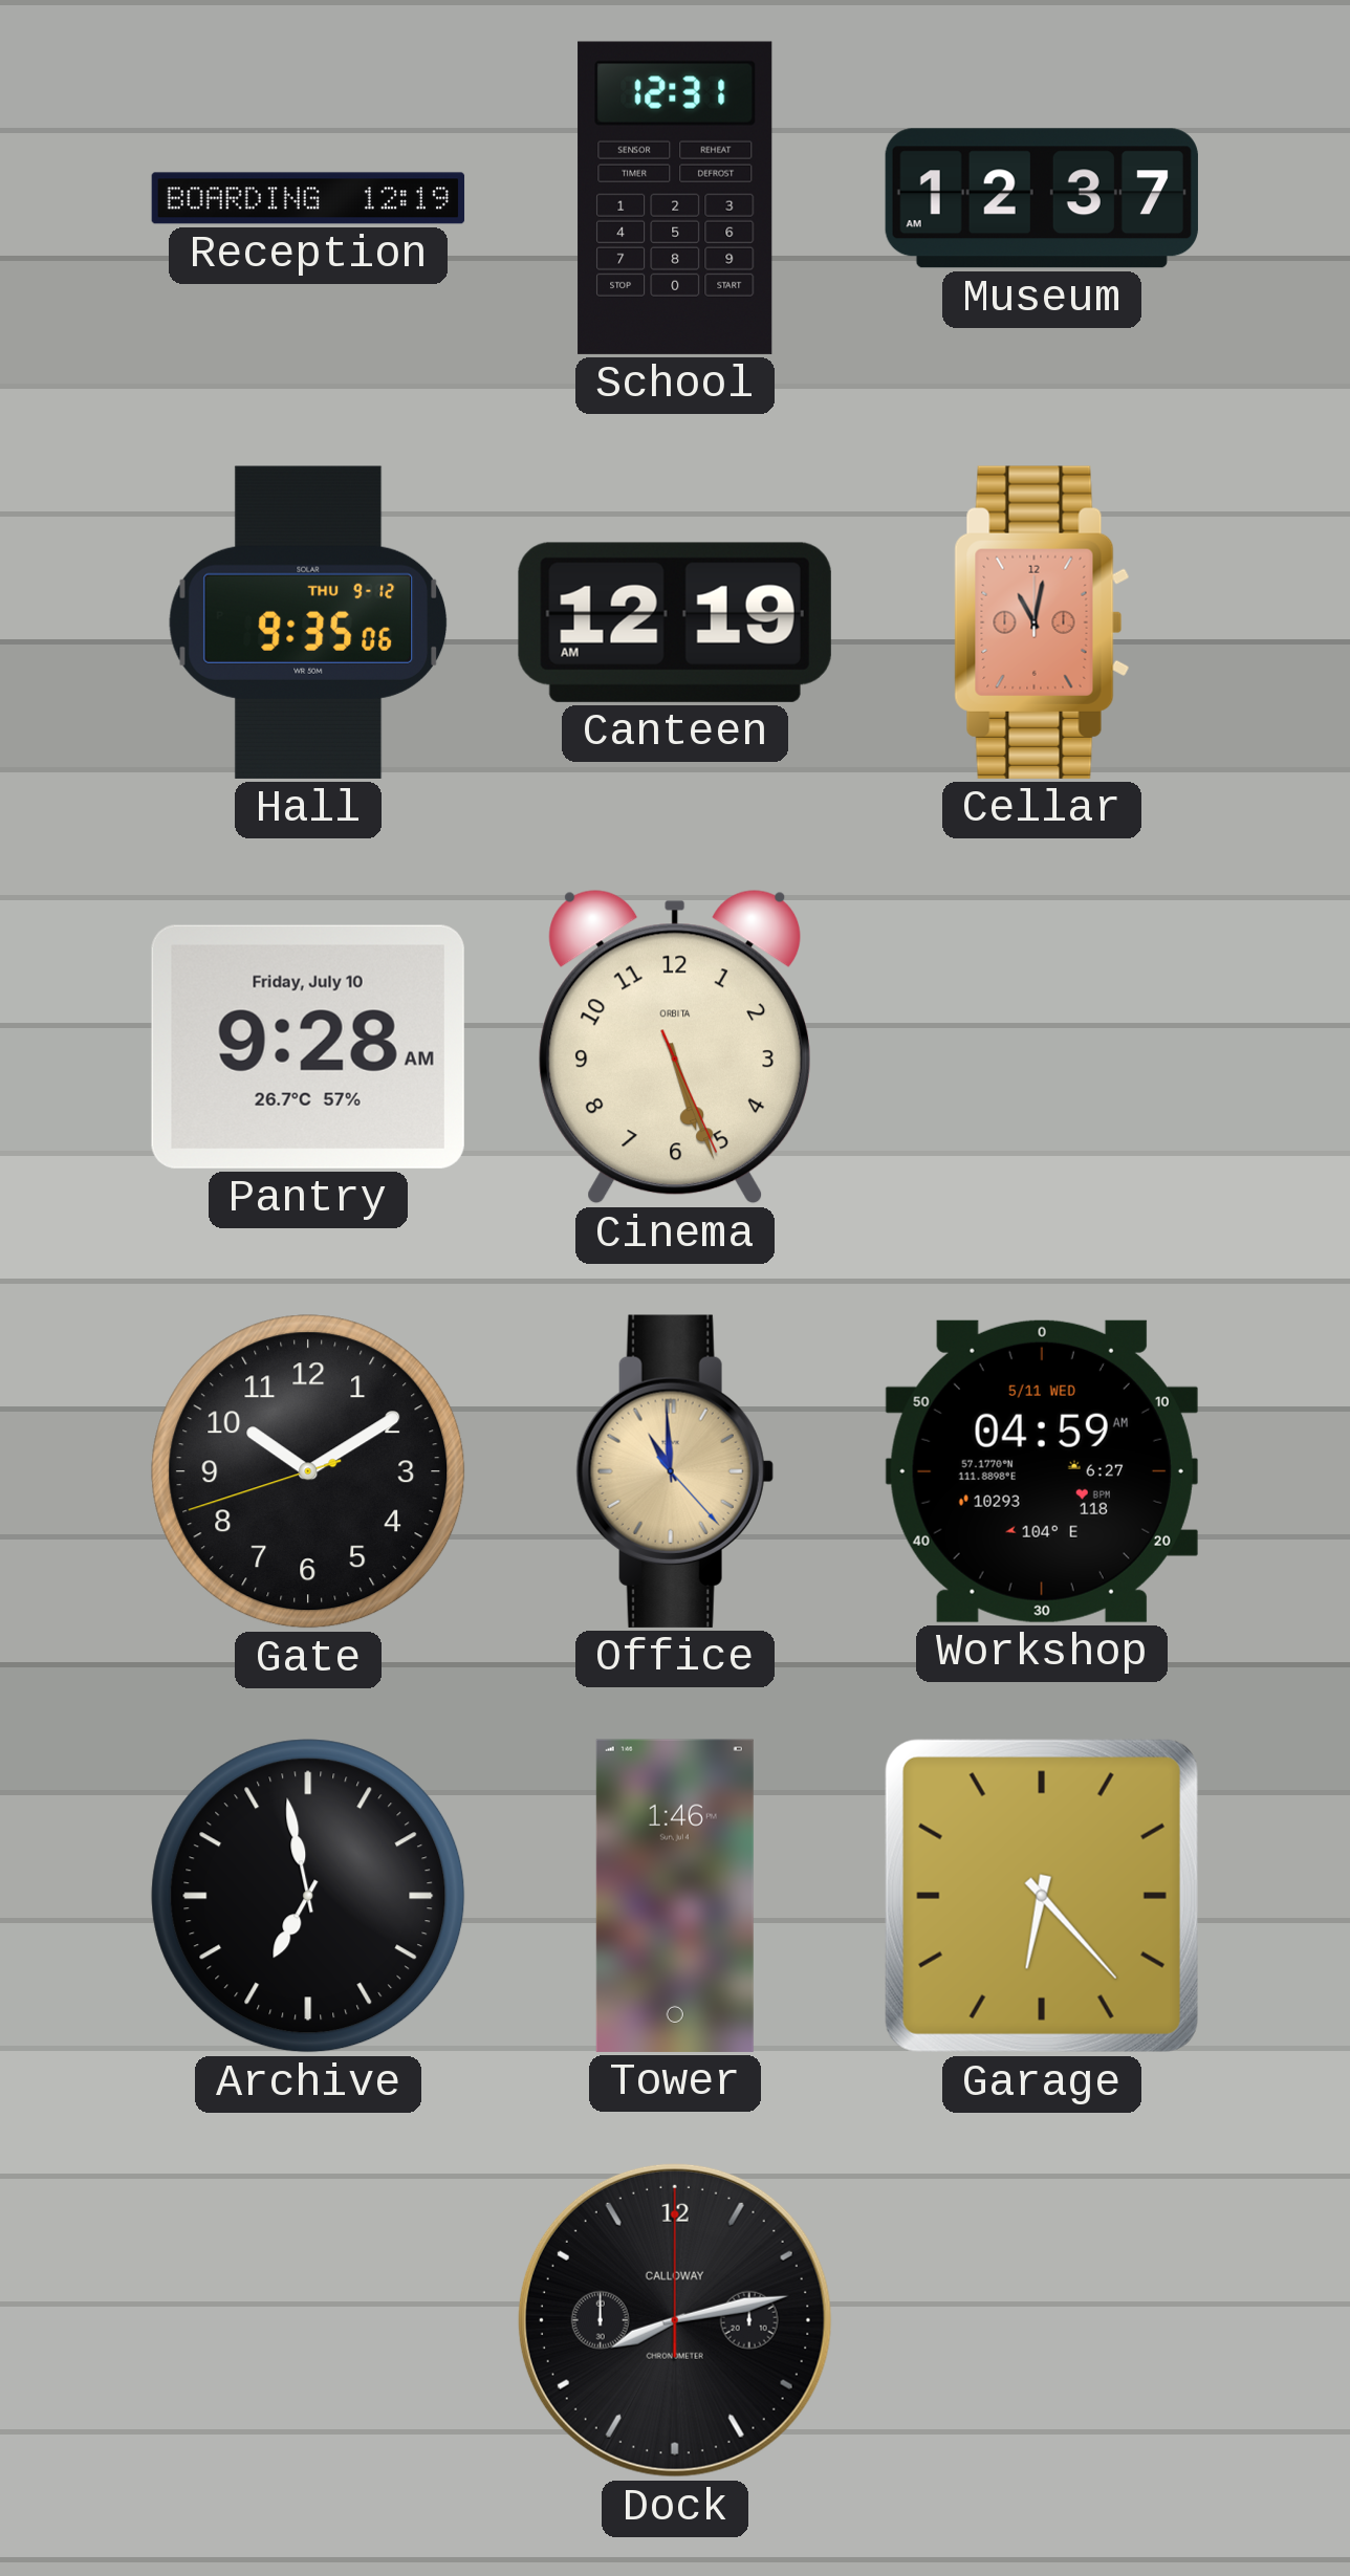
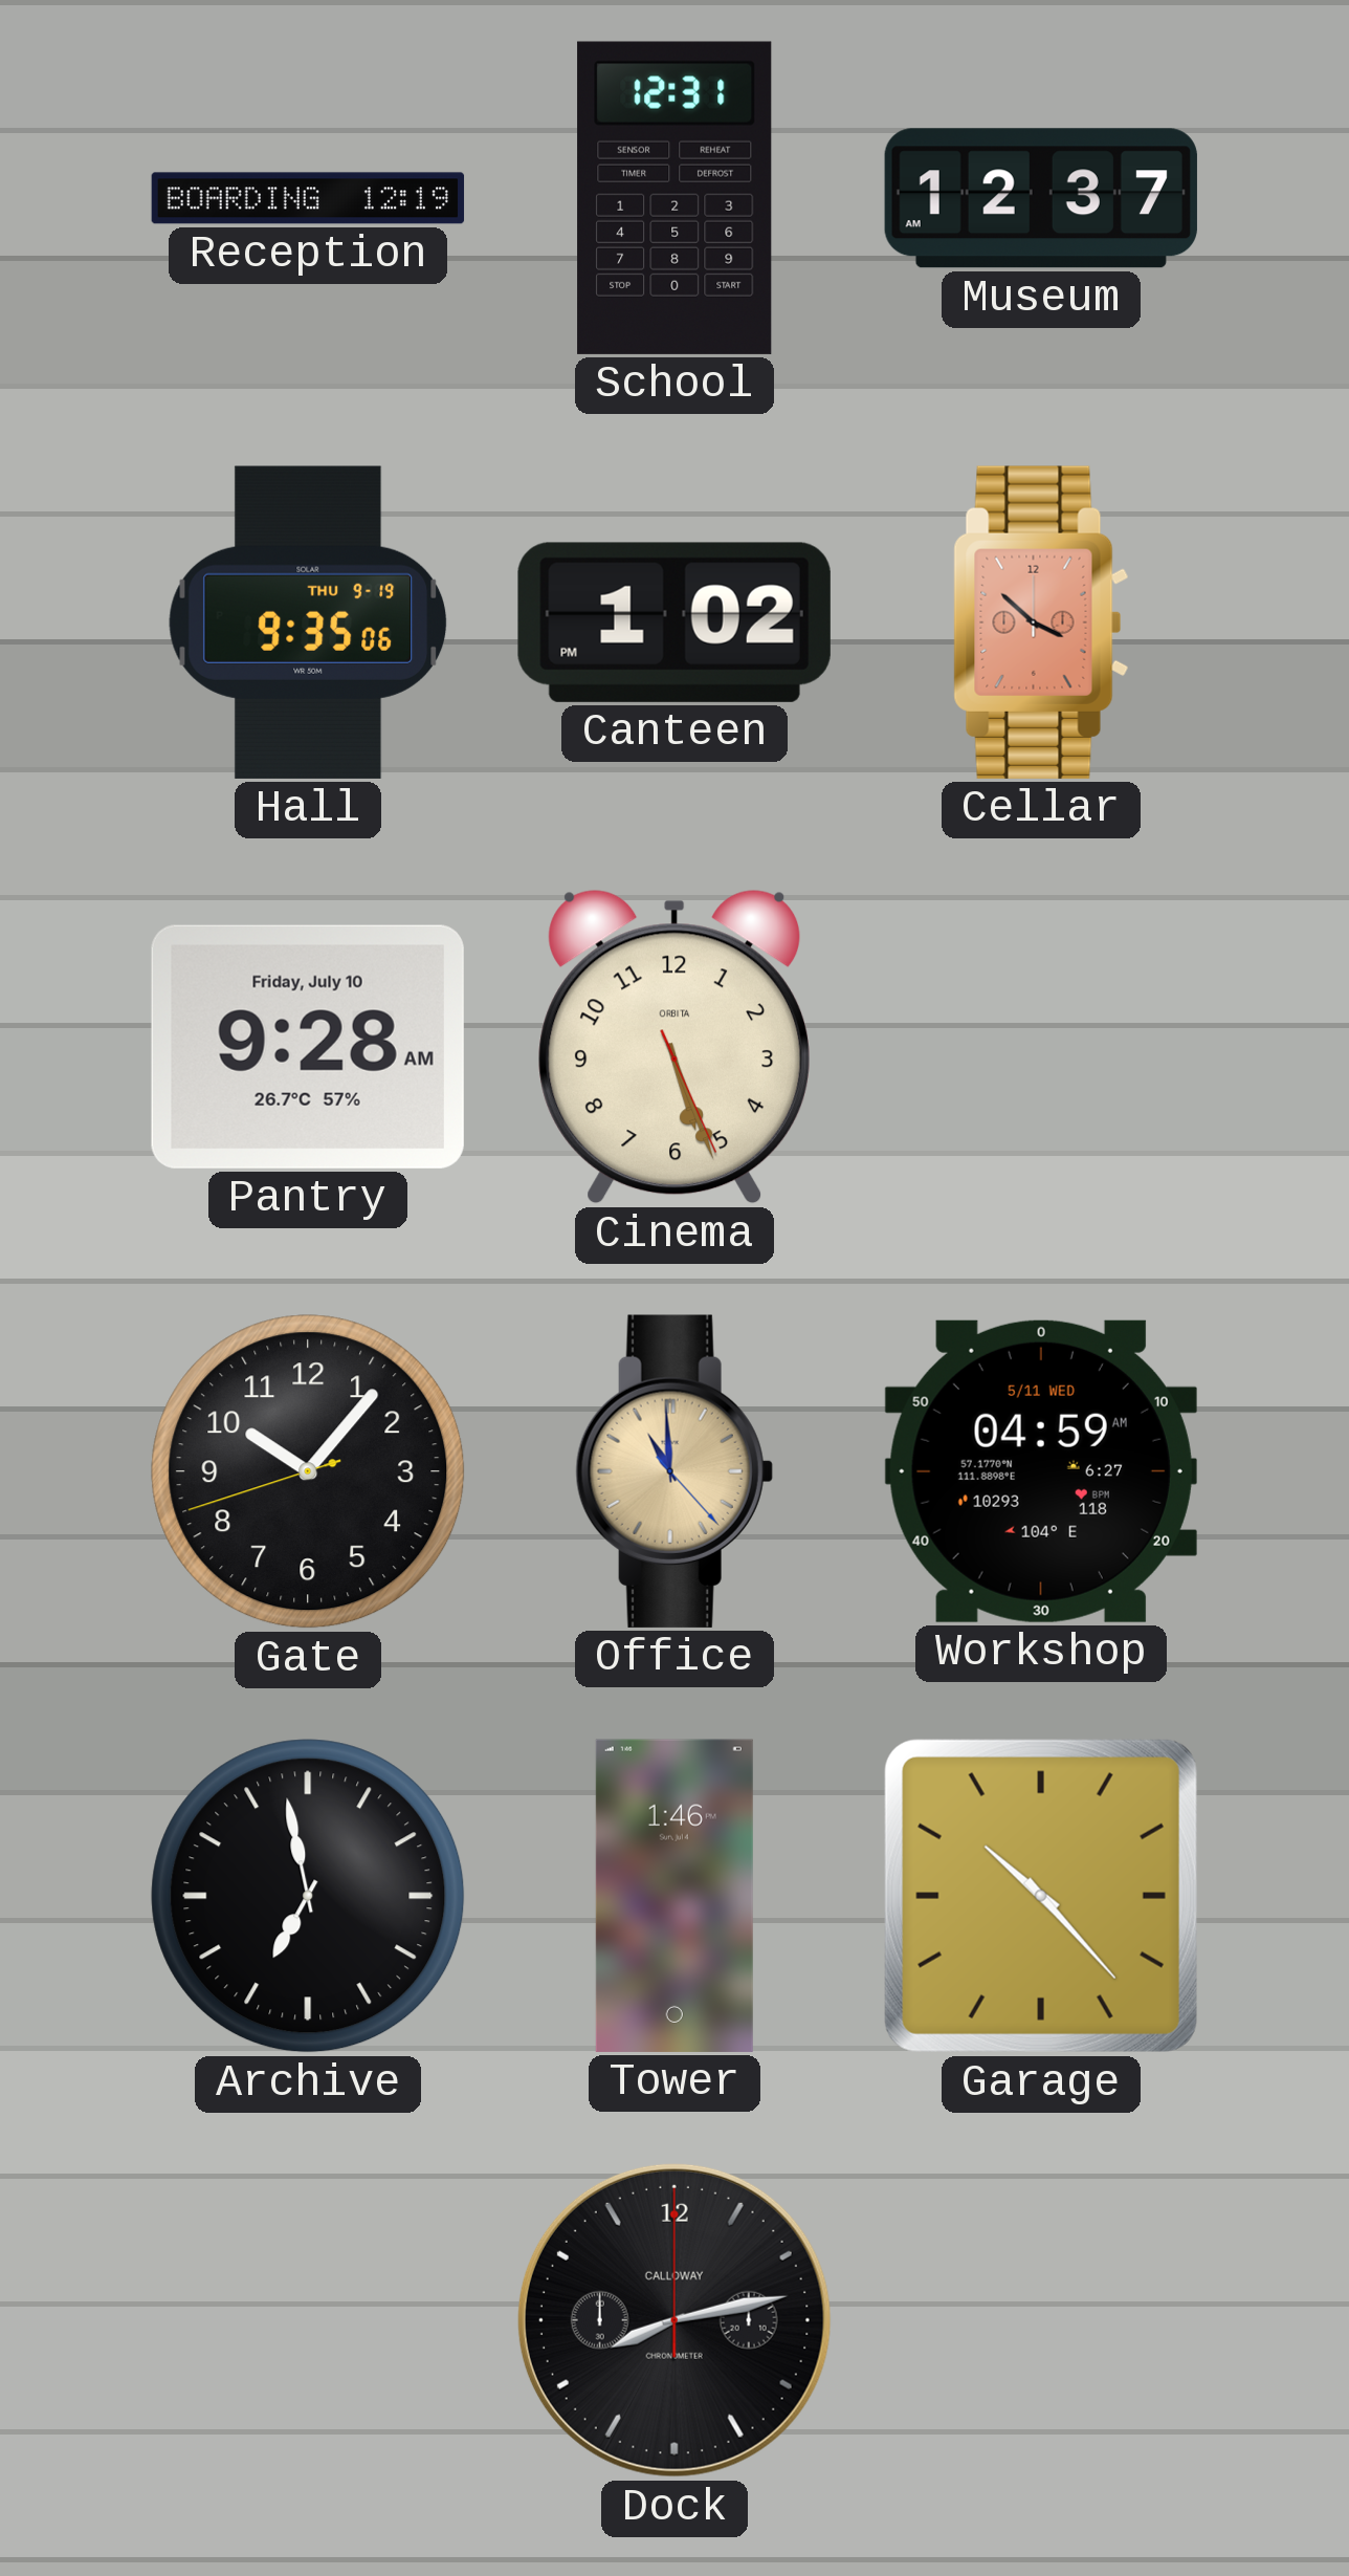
Hall date: THU 9-12 -> THU 9-19 (308, 623)
Canteen: 12:19 -> 1:02 (674, 623)
Cellar: 11:02 -> 3:52 (1041, 623)
Gate: 10:09 -> 10:06 (308, 1471)
Garage: 6:23 -> 10:23 (1041, 1896)
